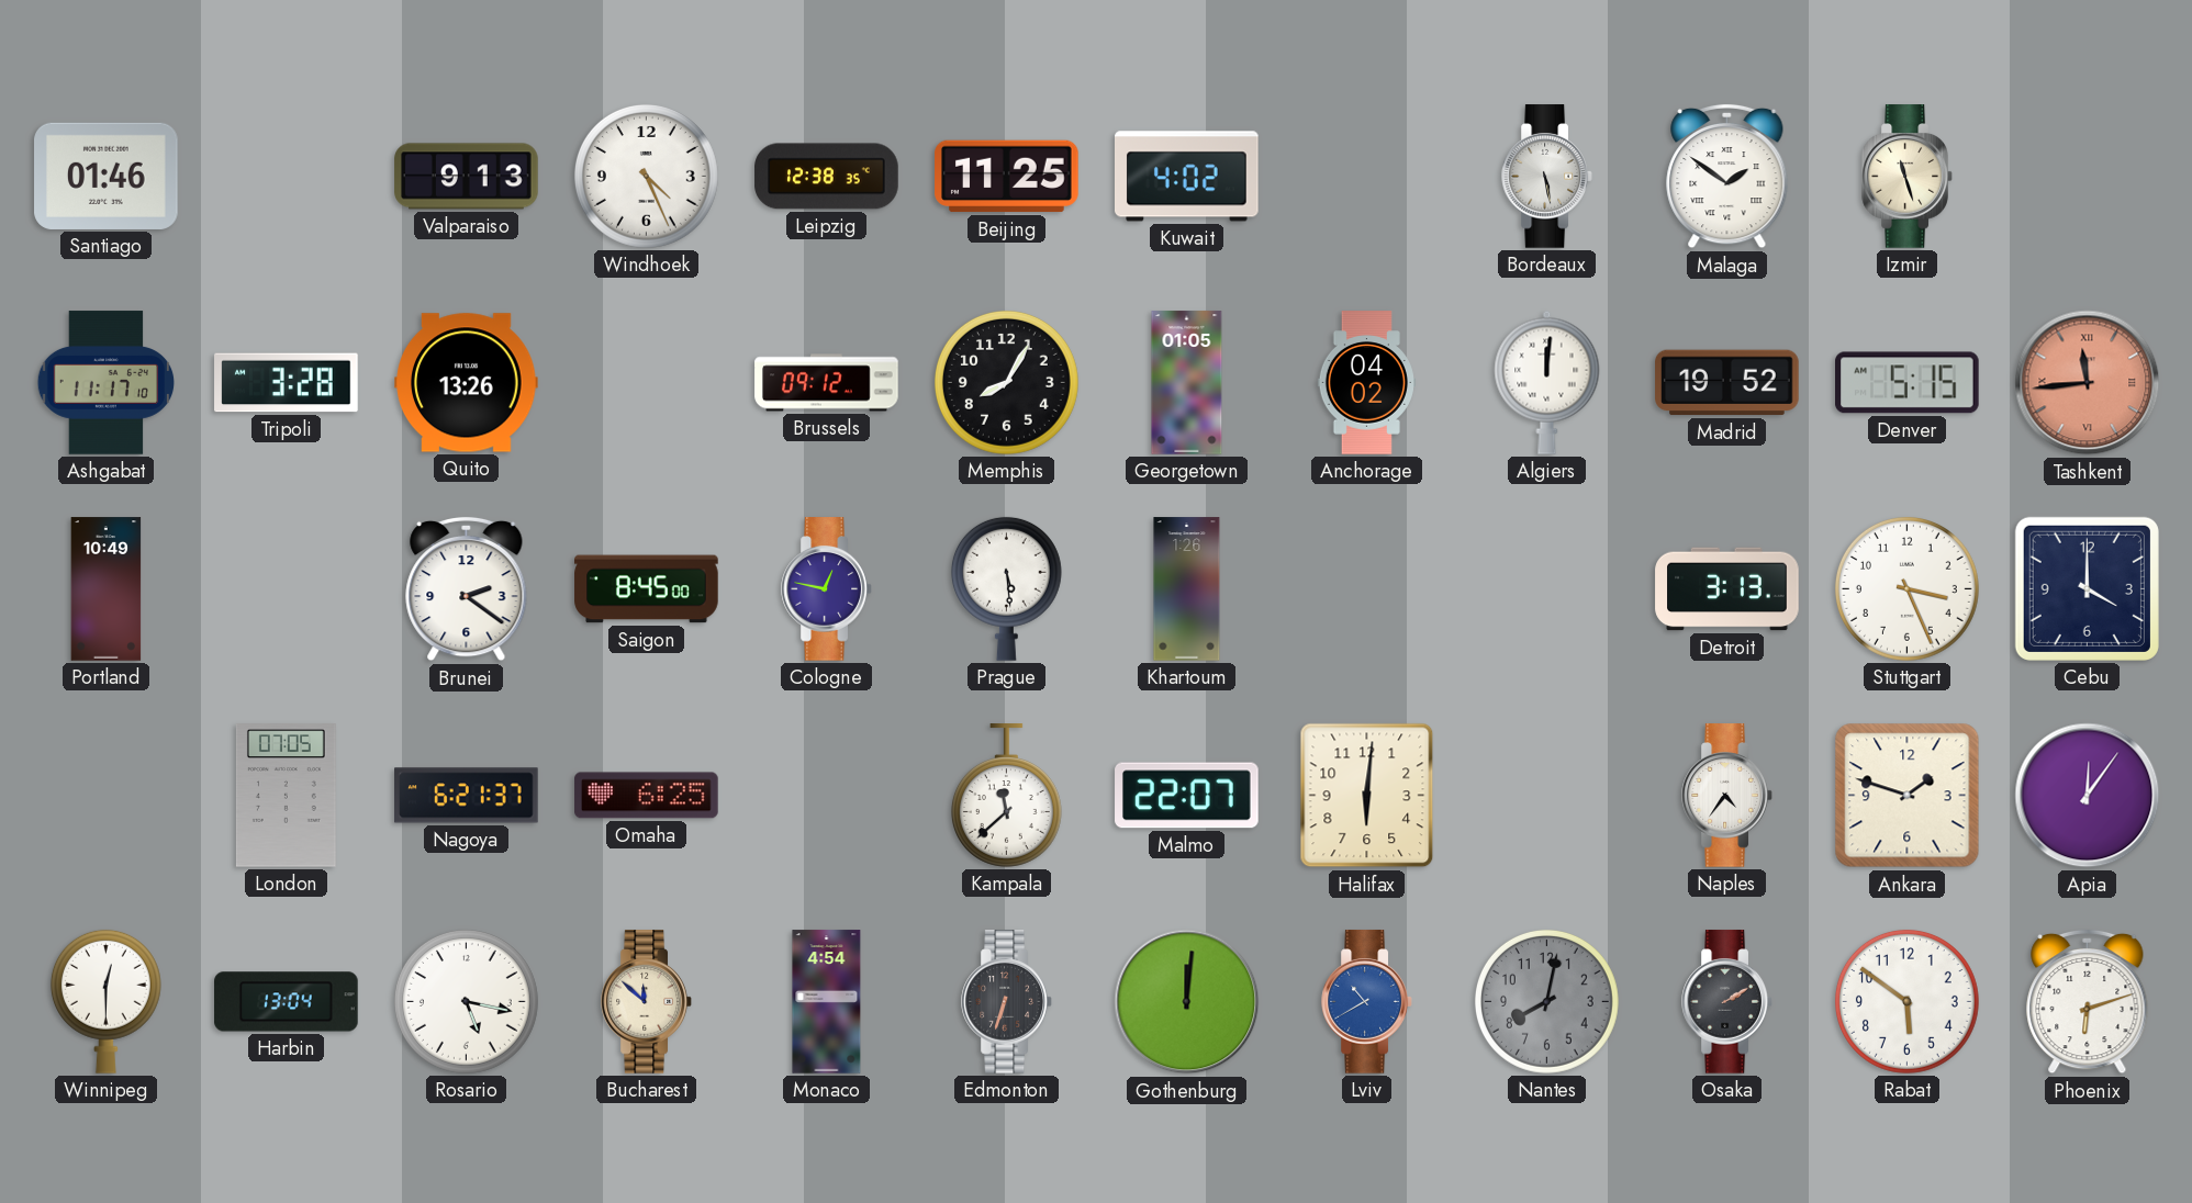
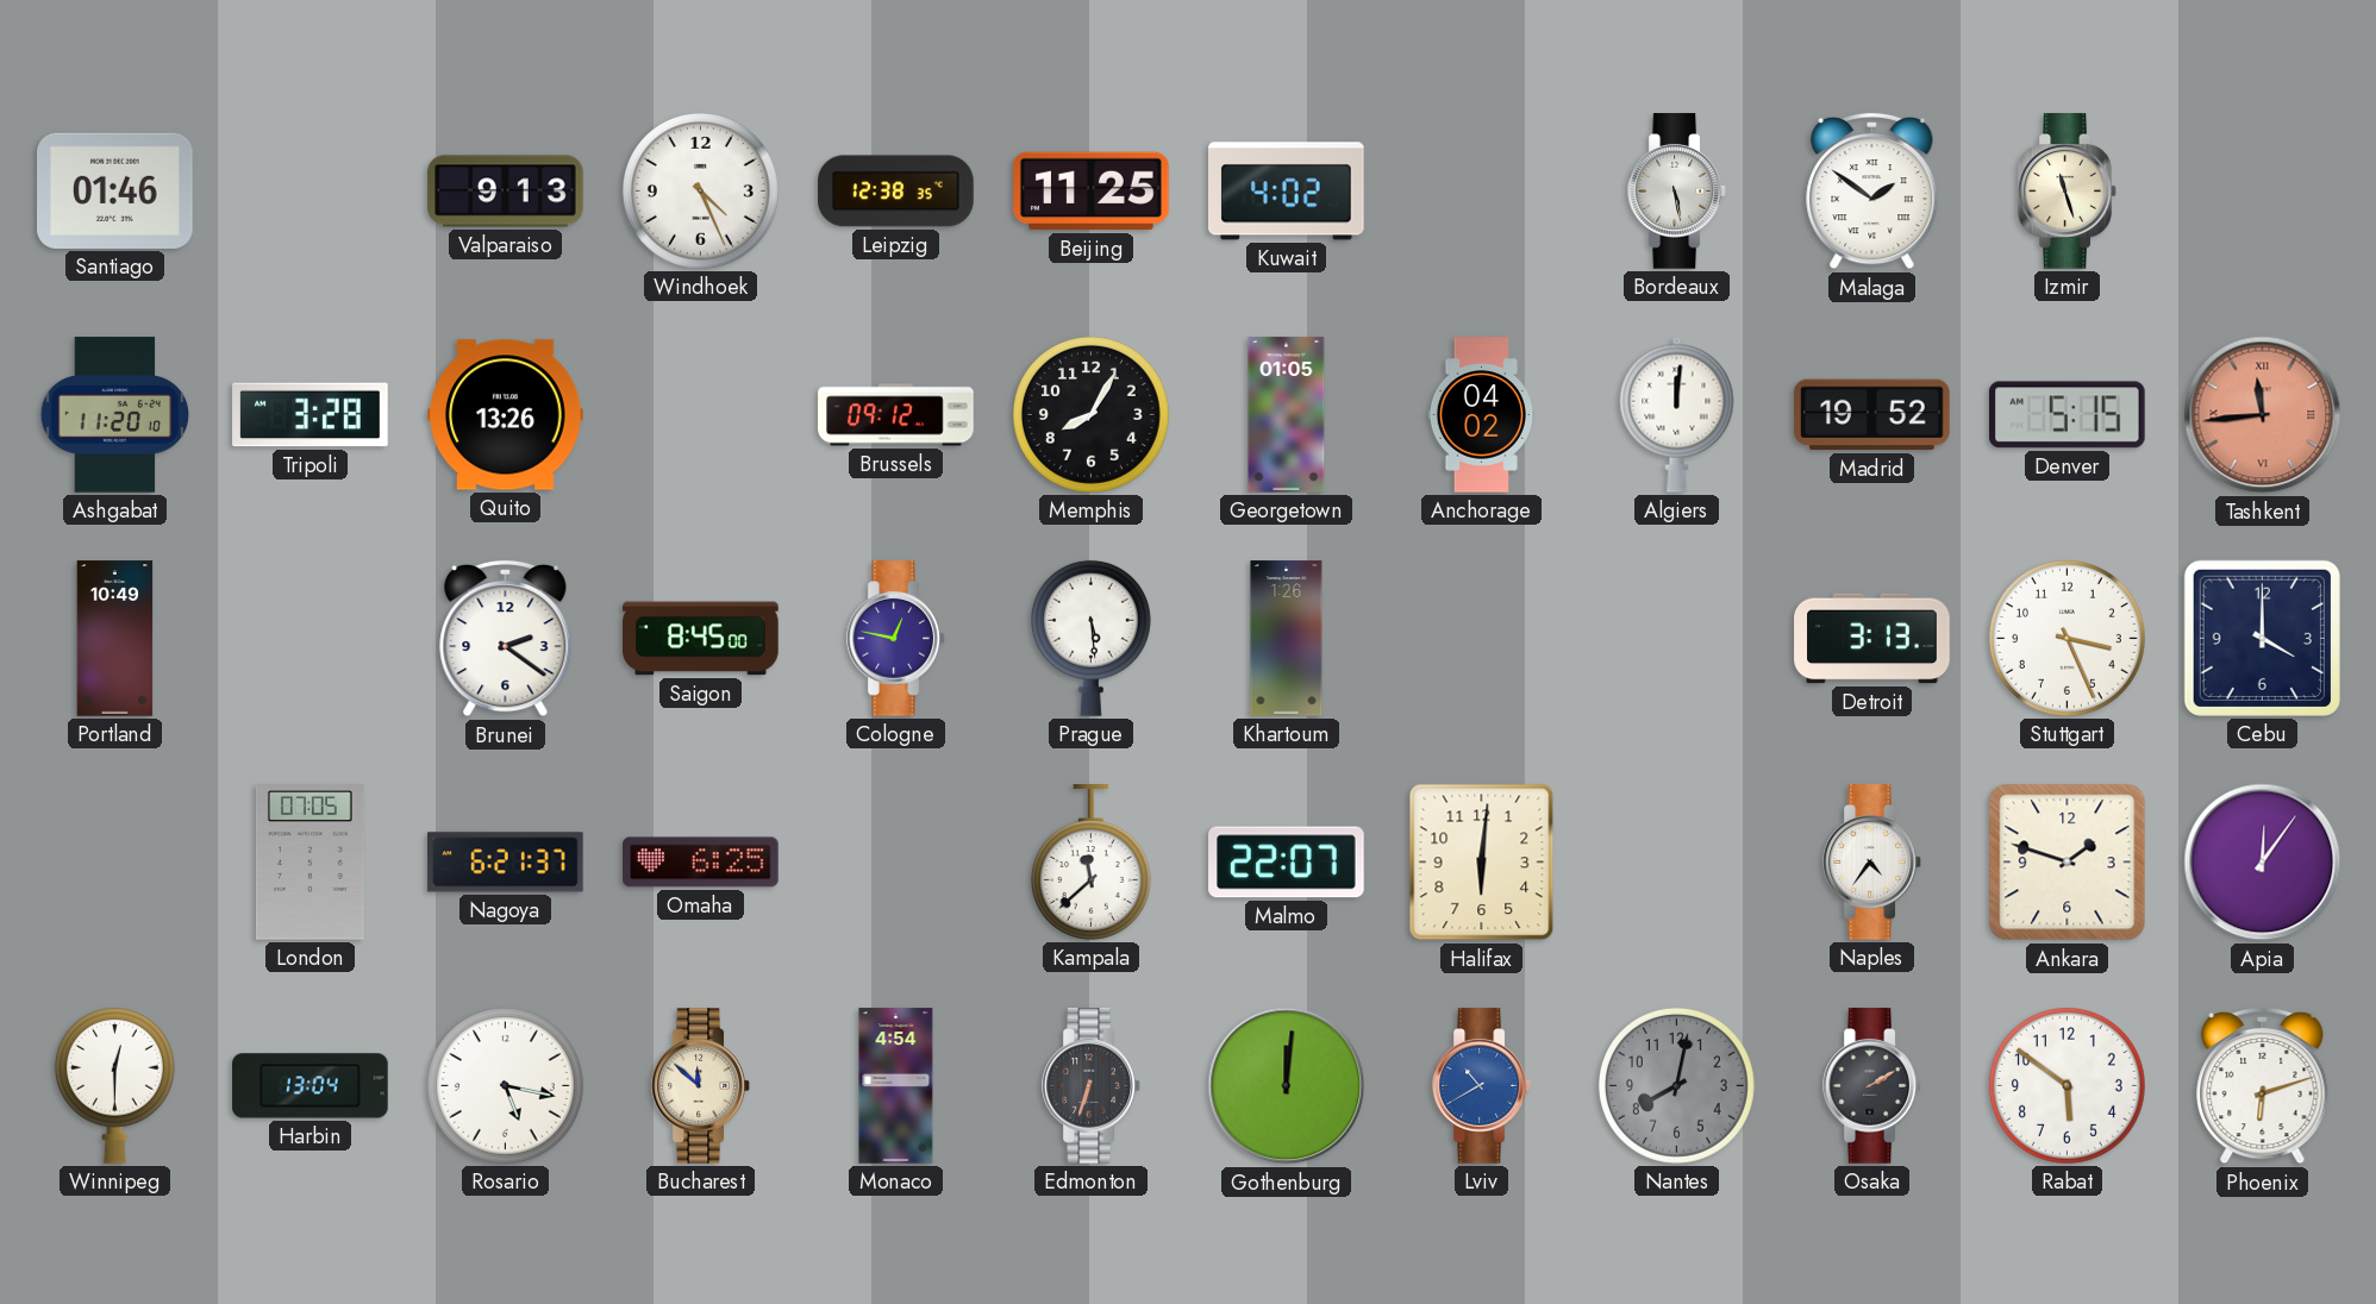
Ashgabat: 11:17 -> 11:20 (115, 415)
